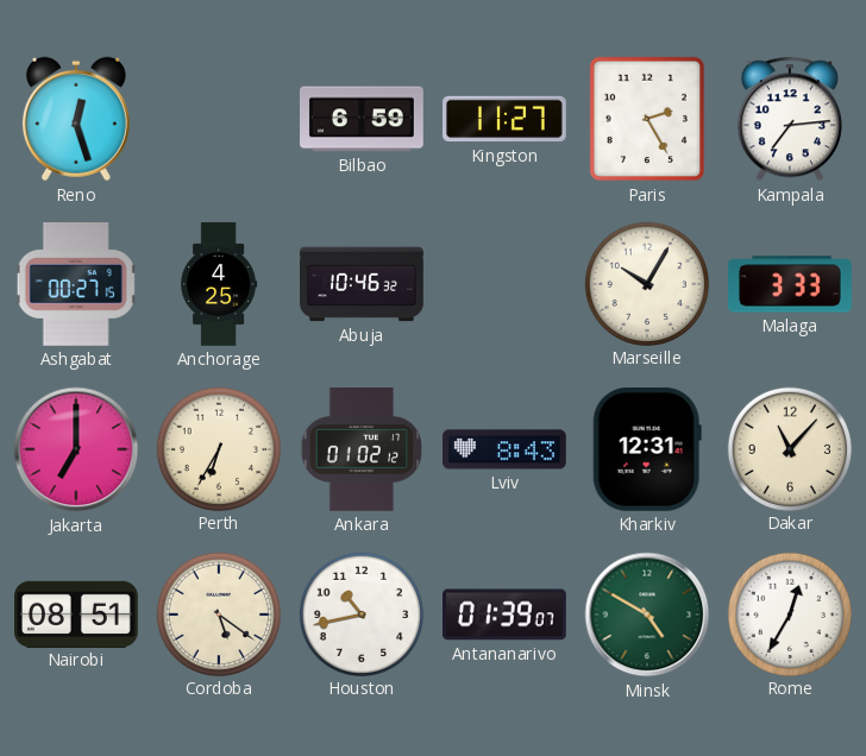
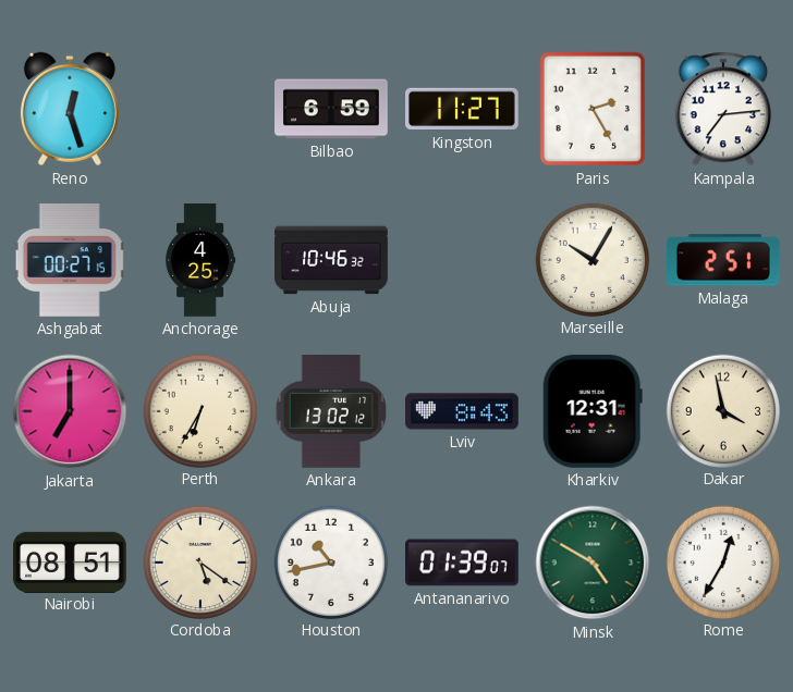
Malaga: 3:33 -> 2:51 (723, 260)
Ankara: 01:02 -> 13:02 (330, 412)
Dakar: 11:07 -> 3:58 (722, 410)
